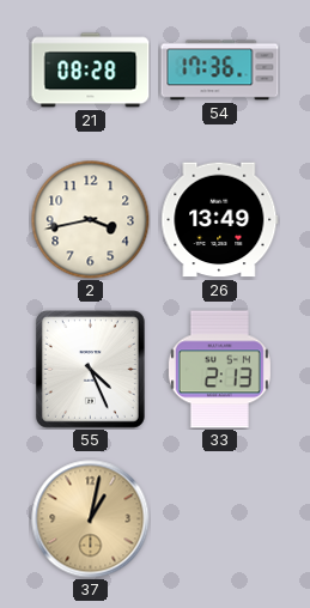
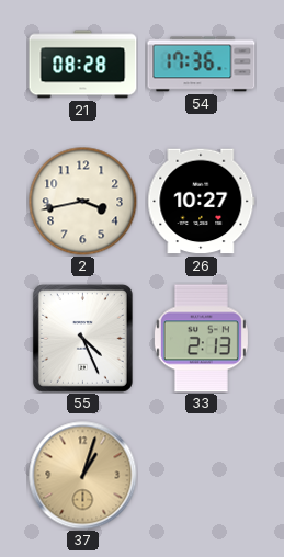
26: 13:49 -> 10:27 (202, 202)
37: 1:02 -> 1:03 (83, 476)
